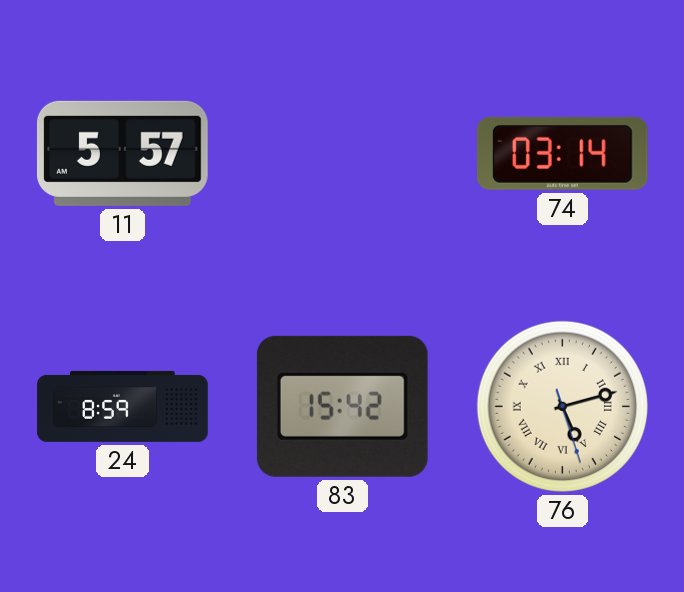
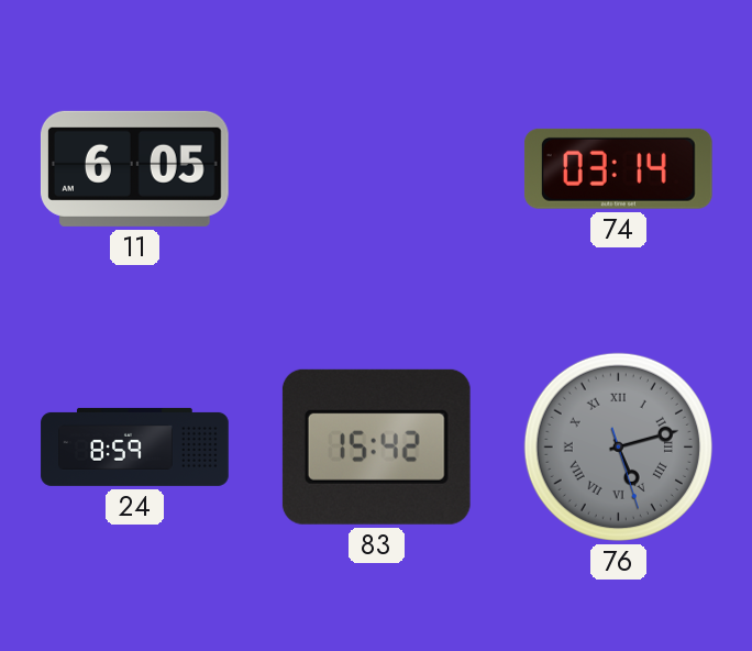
11: 5:57 -> 6:05 (135, 168)
76 dial: cream -> grey (618, 446)
